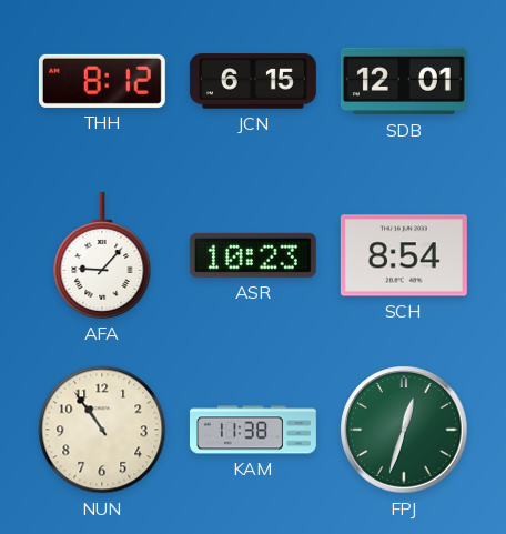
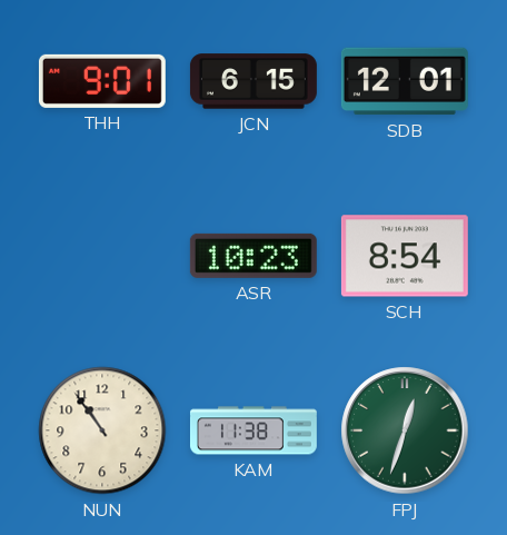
THH: 8:12 -> 9:01 (102, 81)
AFA: 9:07 -> none (102, 255)
